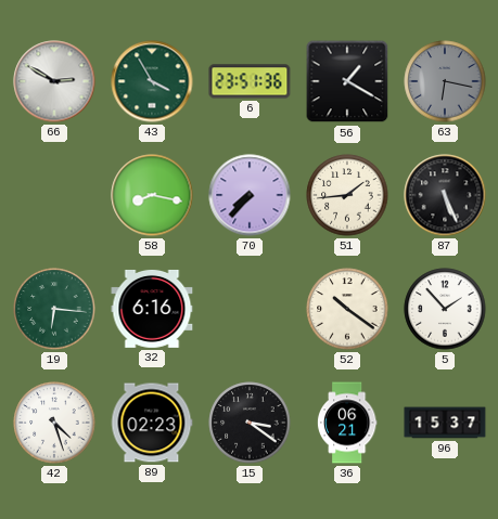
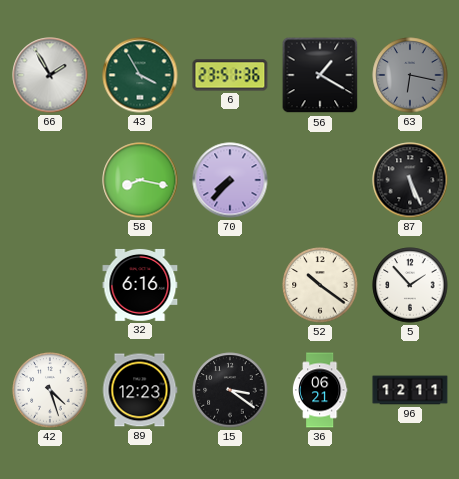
66: 2:50 -> 1:55 (50, 75)
51: 1:44 -> none (347, 195)
19: 6:16 -> none (54, 309)
89: 02:23 -> 12:23 (140, 390)
96: 15:37 -> 12:11 (410, 390)
